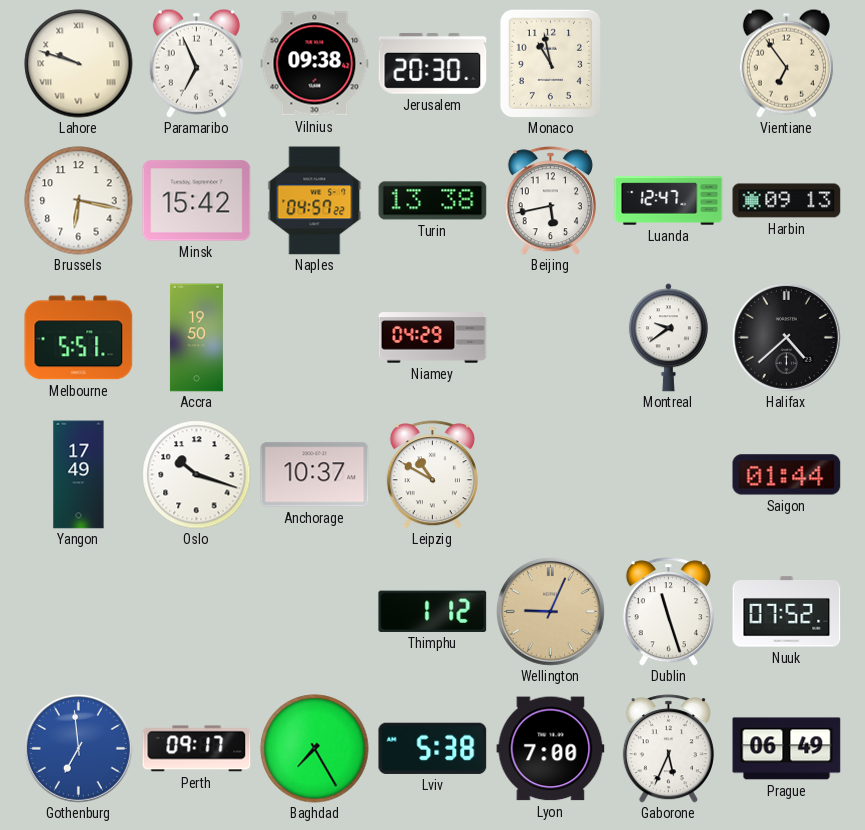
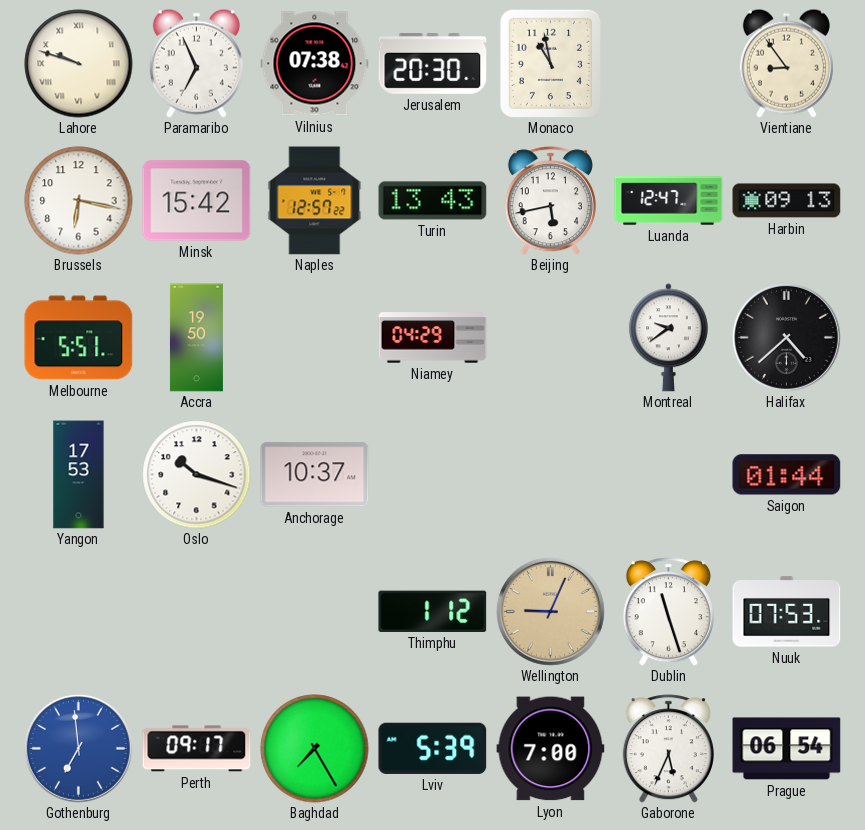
Vilnius: 09:38 -> 07:38 (315, 64)
Vientiane: 6:54 -> 8:54 (786, 63)
Naples: 04:57 -> 12:57 (315, 201)
Turin: 13:38 -> 13:43 (433, 201)
Yangon: 17:49 -> 17:53 (79, 475)
Leipzig: 10:50 -> none (432, 475)
Nuuk: 07:52 -> 07:53 (787, 612)
Lviv: 5:38 -> 5:39 (433, 748)
Prague: 06:49 -> 06:54 (787, 749)
